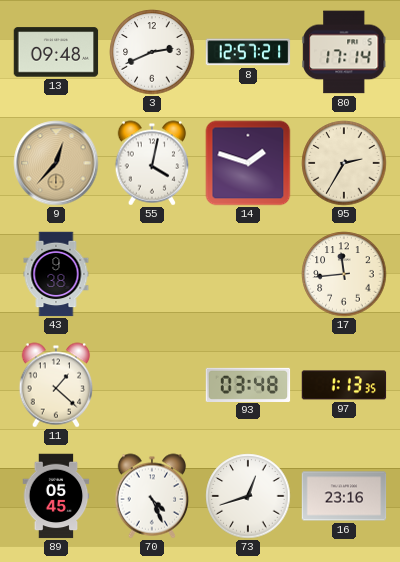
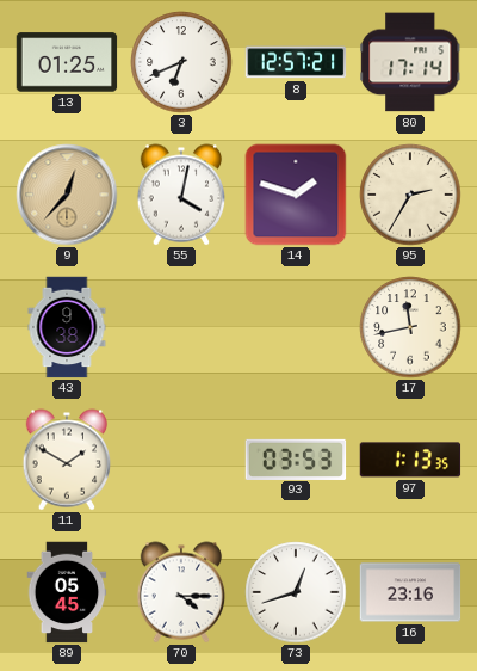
13: 09:48 -> 01:25 (67, 62)
3: 2:41 -> 6:41 (181, 62)
17: 11:44 -> 11:43 (410, 327)
11: 1:22 -> 1:50 (67, 460)
93: 03:48 -> 03:53 (296, 458)
70: 4:26 -> 4:15 (181, 592)
